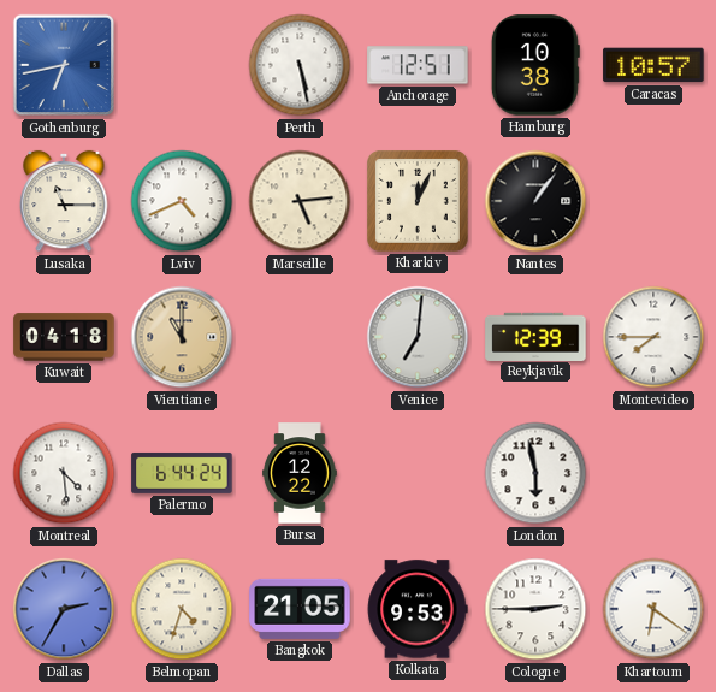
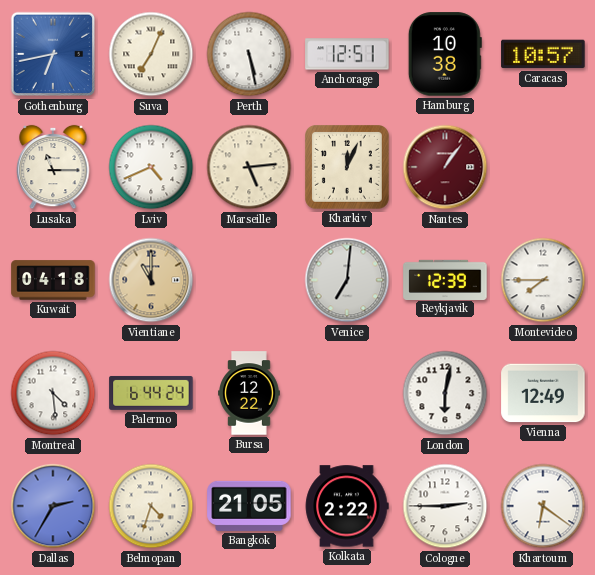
Suva: none -> 7:04 (151, 54)
Nantes dial: black -> burgundy (445, 167)
London: 5:58 -> 6:02 (445, 393)
Vienna: none -> 12:49 (543, 393)
Kolkata: 9:53 -> 2:22 (347, 506)
